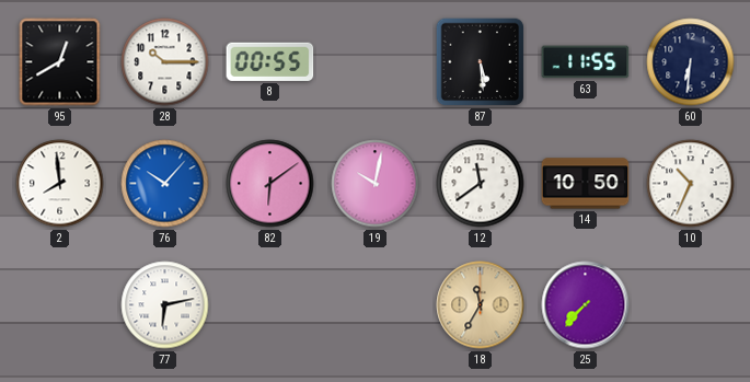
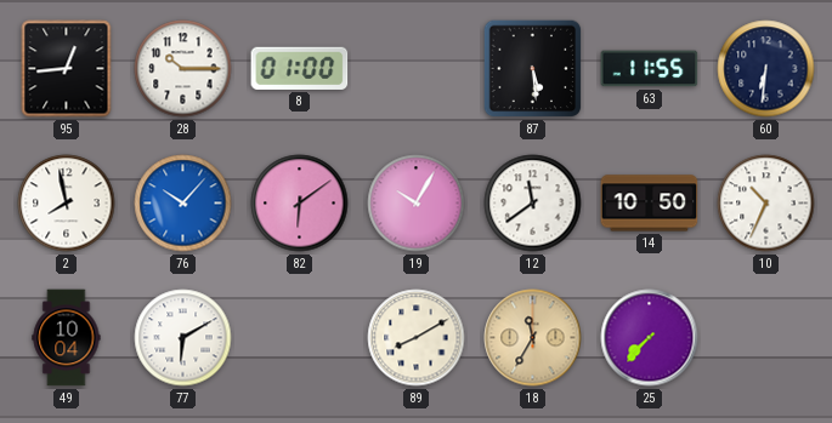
95: 12:40 -> 12:44 (67, 69)
8: 00:55 -> 01:00 (300, 68)
2: 7:59 -> 7:58 (67, 204)
19: 10:02 -> 10:05 (417, 204)
49: none -> 10:04 (67, 338)
77: 6:13 -> 6:10 (183, 338)
89: none -> 8:10 (417, 338)
